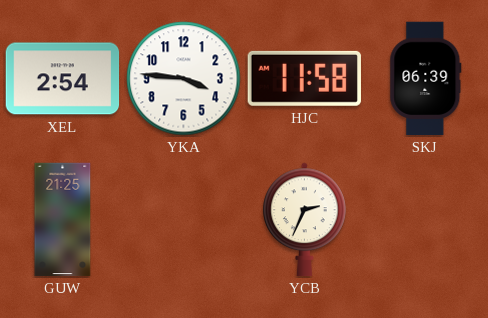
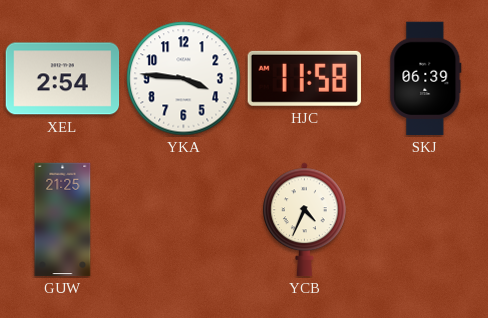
YCB: 2:34 -> 4:34 (305, 220)
